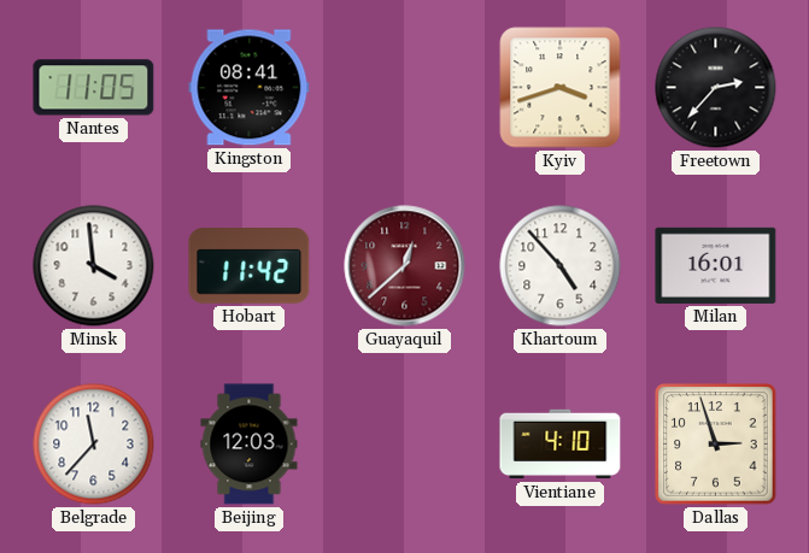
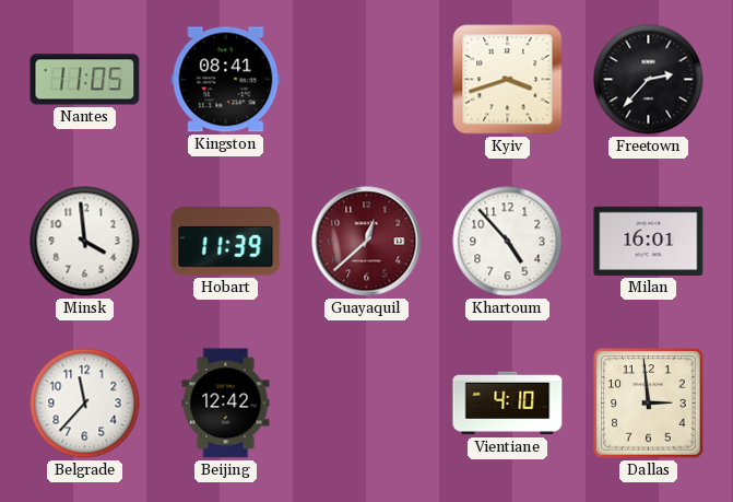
Hobart: 11:42 -> 11:39 (226, 242)
Beijing: 12:03 -> 12:42 (226, 404)
Dallas: 2:57 -> 2:59 (649, 404)
